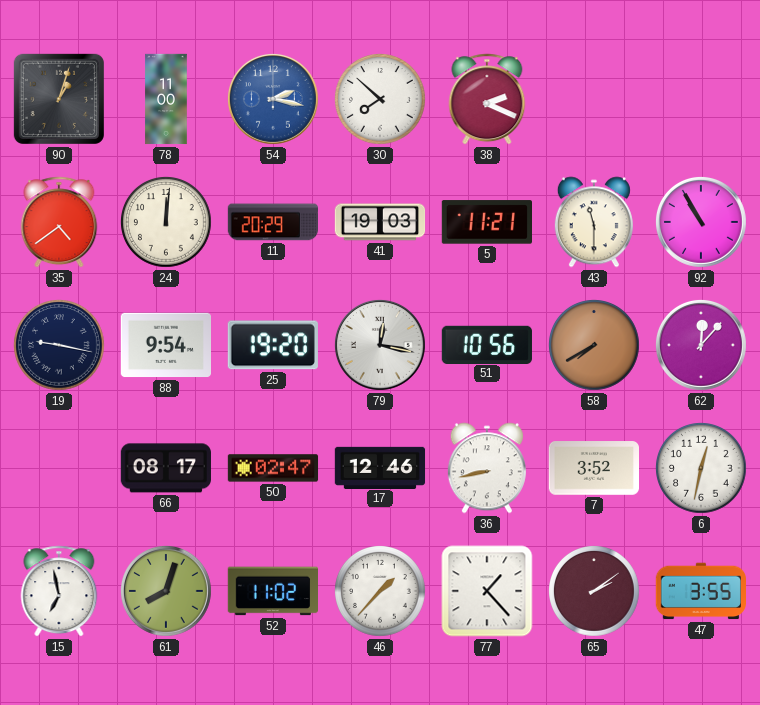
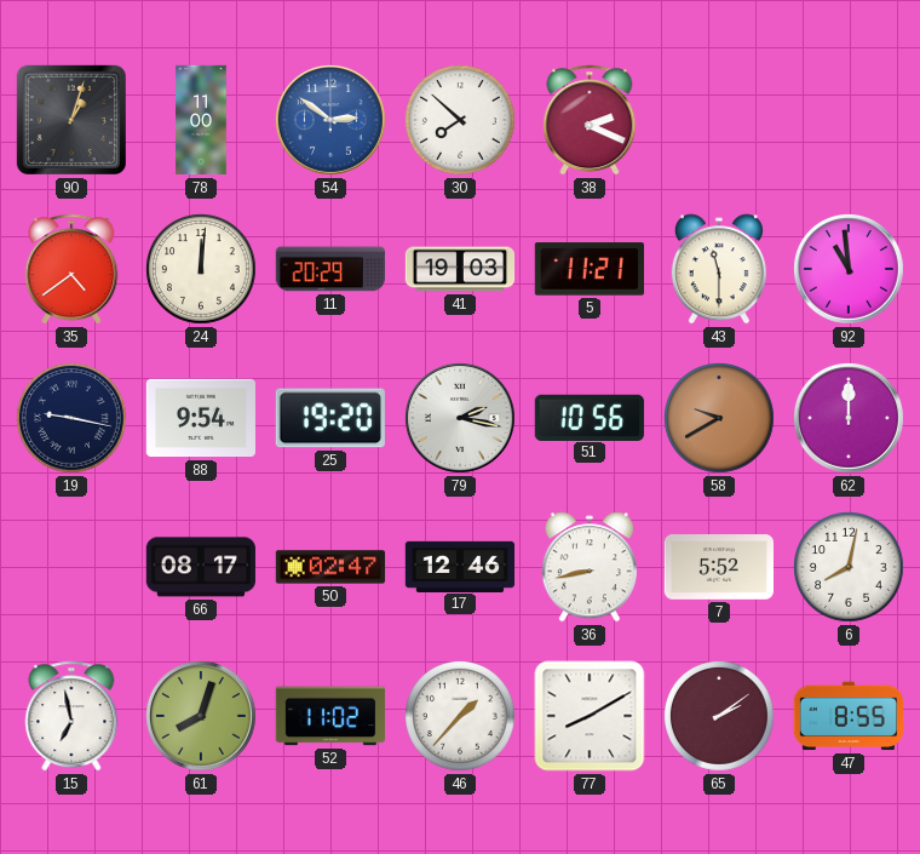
54: 2:17 -> 2:51 (330, 120)
92: 10:55 -> 10:59 (849, 269)
79: 12:17 -> 2:17 (460, 418)
58: 7:40 -> 9:40 (720, 419)
62: 12:07 -> 12:00 (849, 418)
7: 3:52 -> 5:52 (718, 567)
6: 12:32 -> 8:02 (850, 568)
77: 1:23 -> 8:10 (590, 716)
47: 3:55 -> 8:55 (847, 716)
